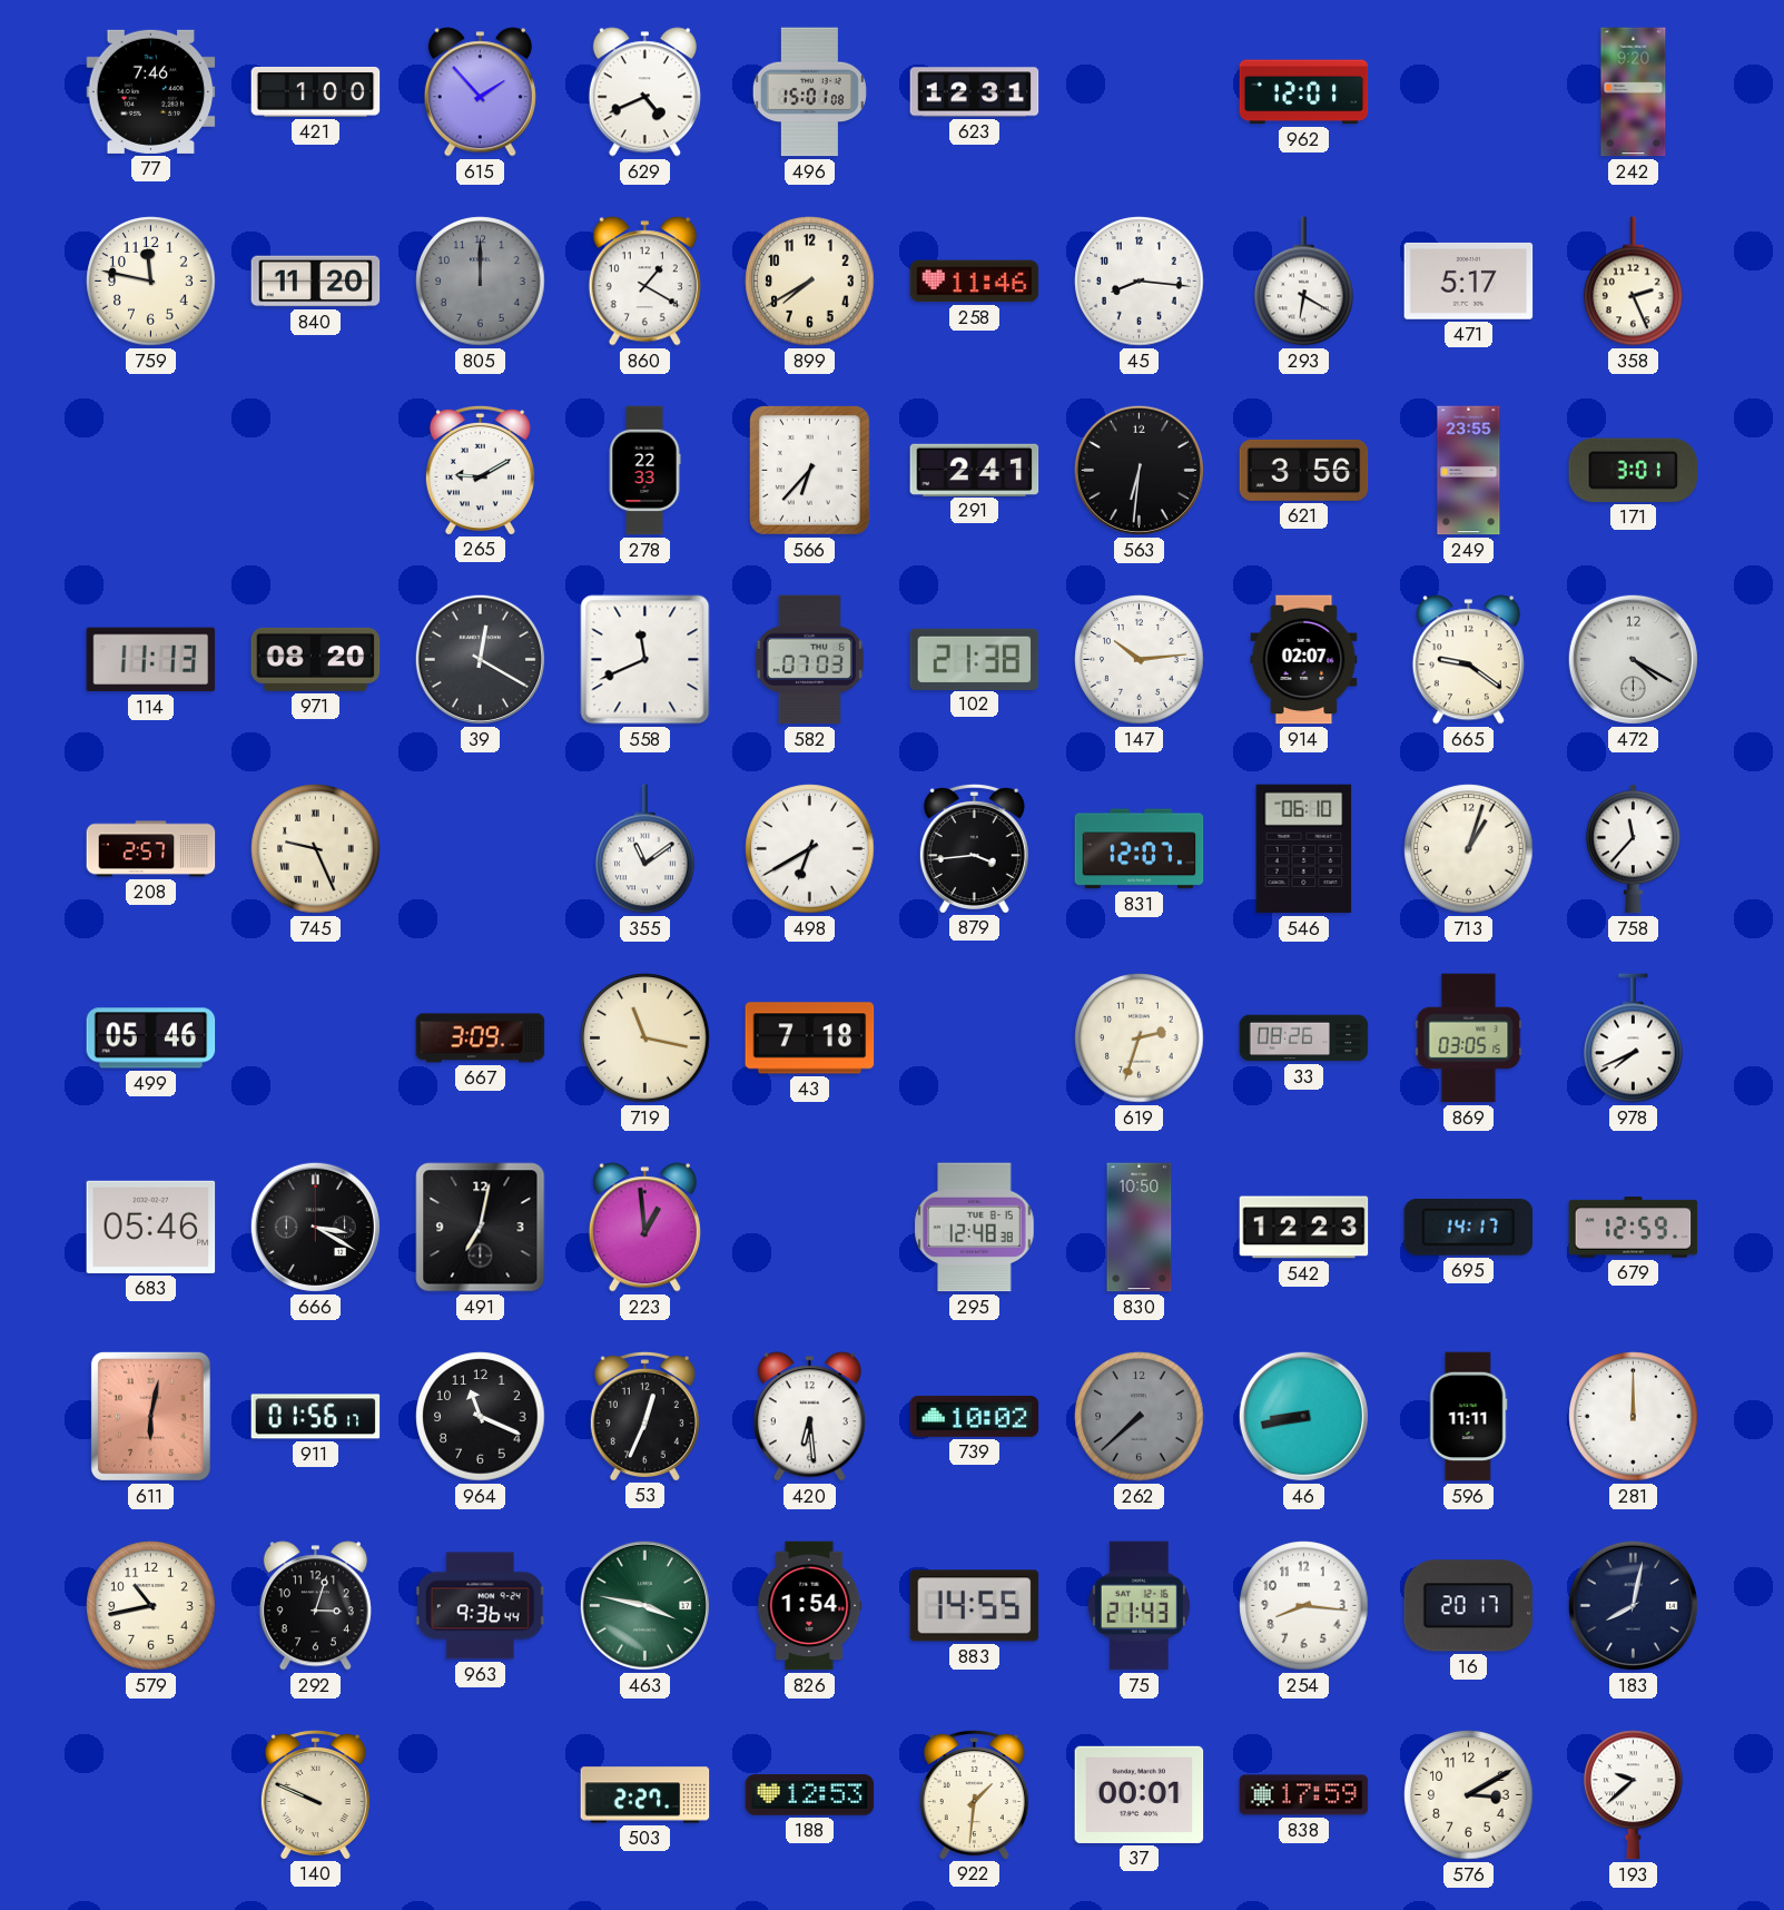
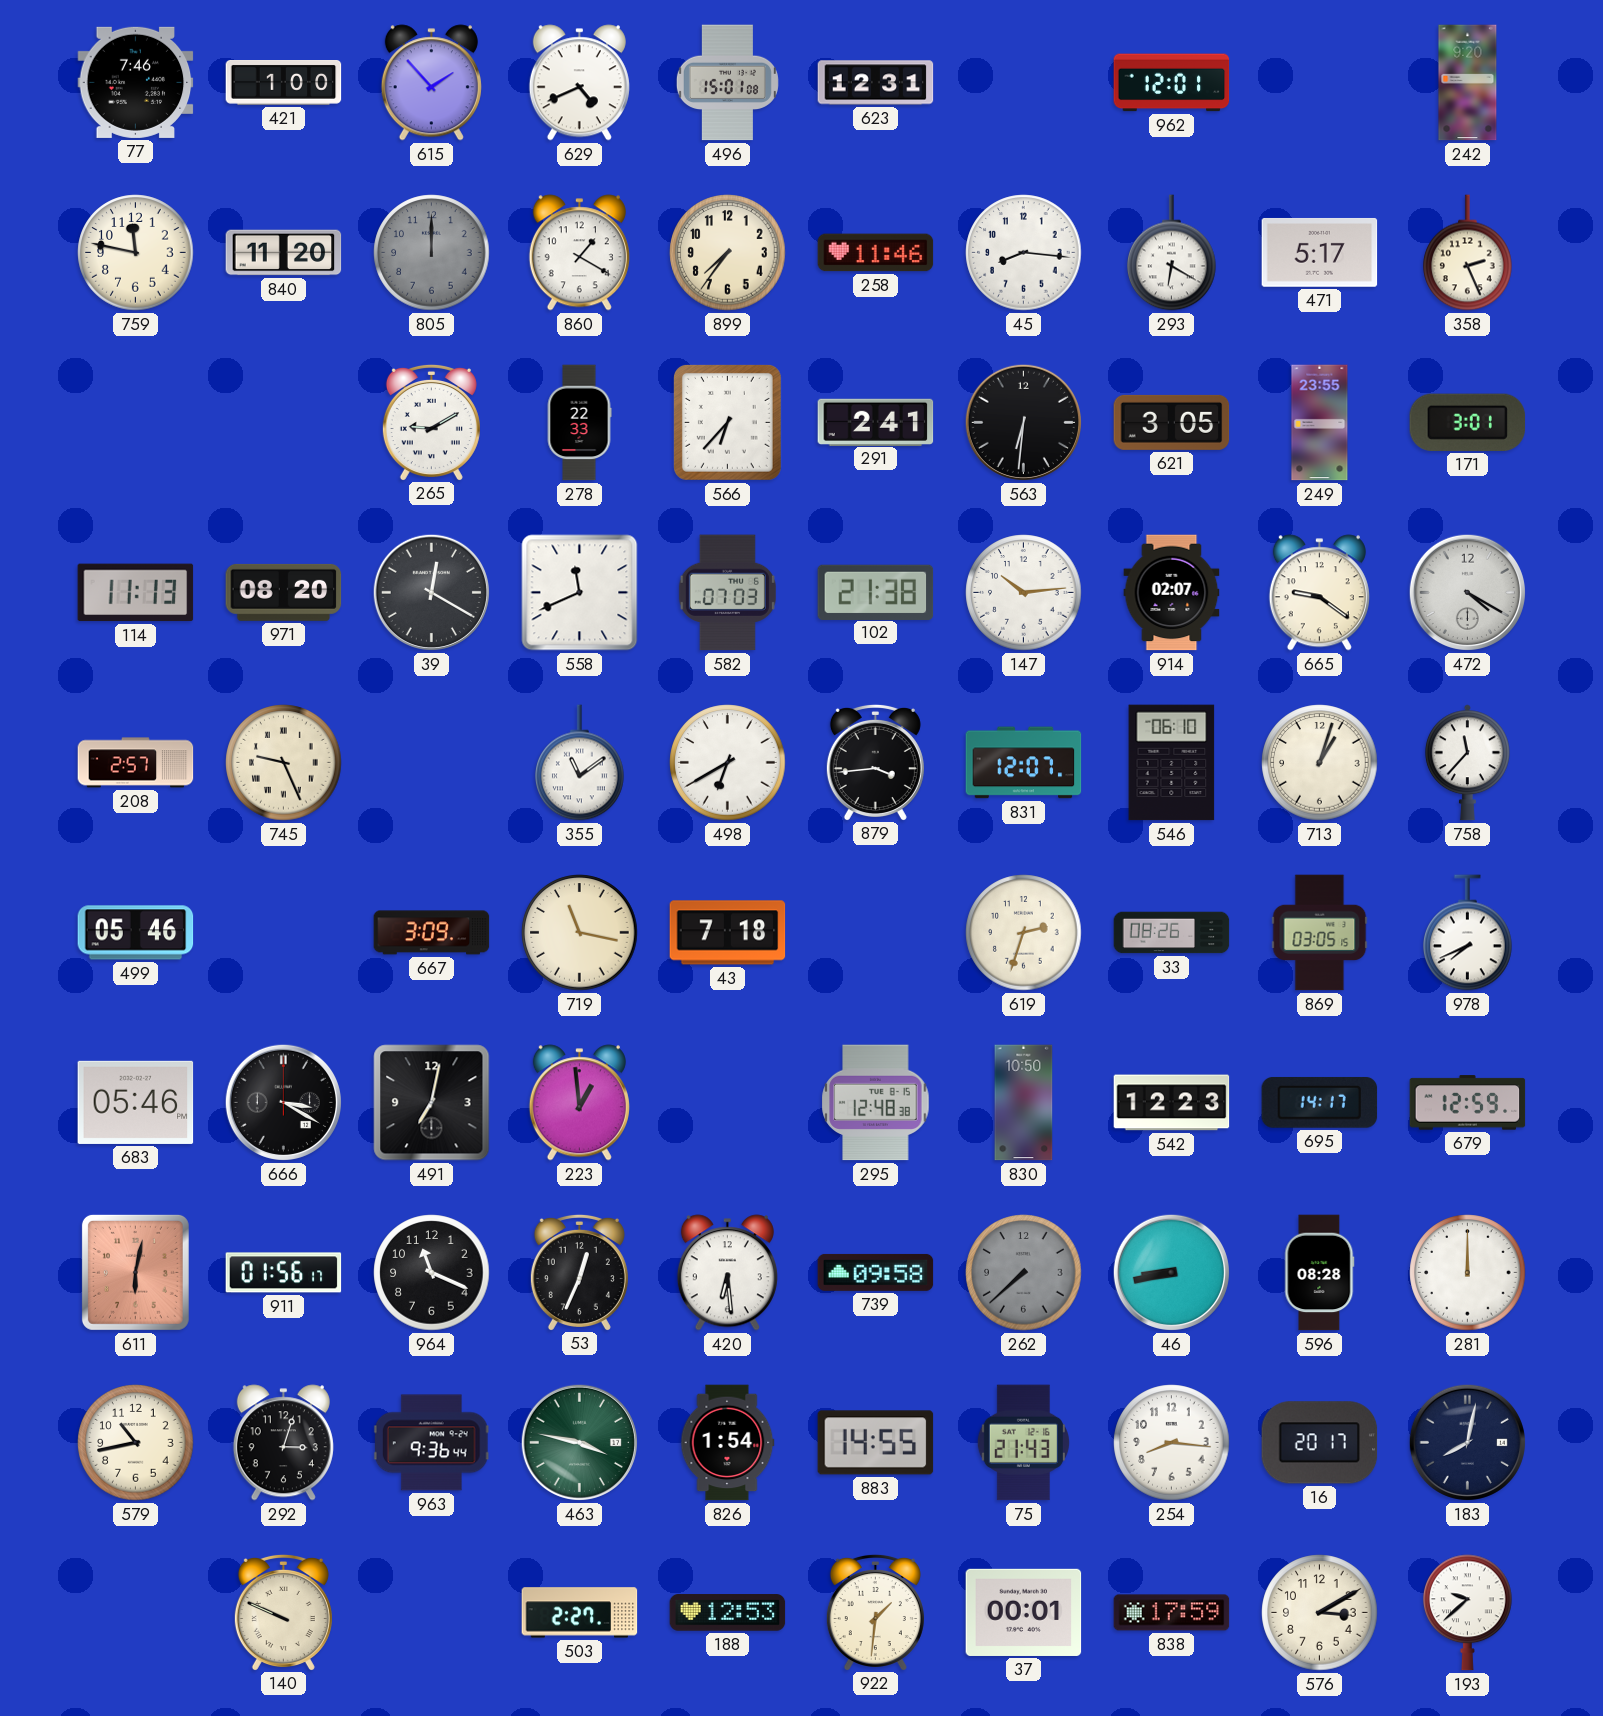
899: 7:40 -> 7:36 (728, 253)
621: 3:56 -> 3:05 (1172, 422)
739: 10:02 -> 09:58 (876, 1272)
596: 11:11 -> 08:28 (1320, 1273)
